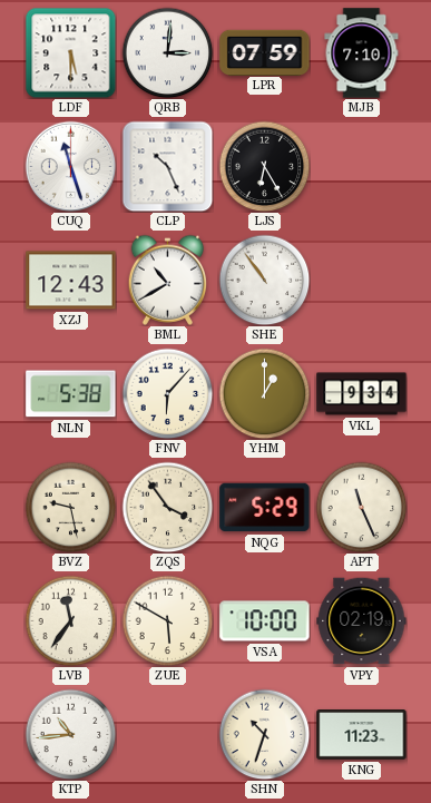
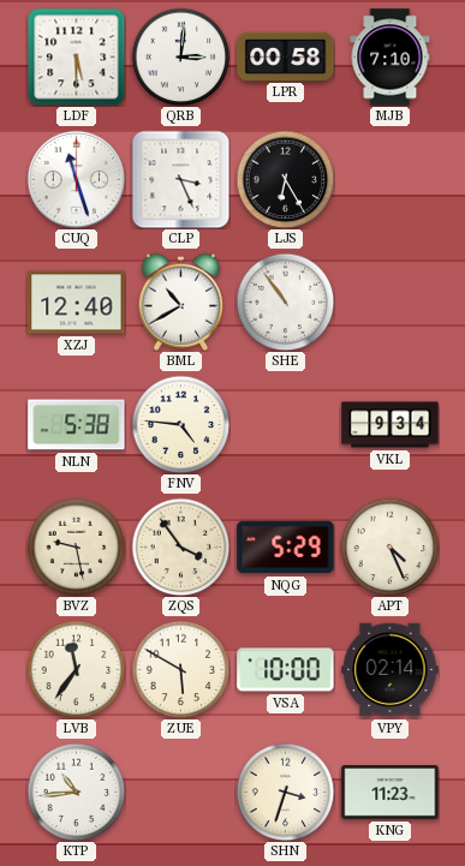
LPR: 07:59 -> 00:58 (286, 56)
CLP: 10:26 -> 3:26 (180, 179)
XZJ: 12:43 -> 12:40 (77, 303)
FNV: 6:07 -> 4:46 (180, 424)
YHM: 1:00 -> none (264, 393)
APT: 11:26 -> 4:26 (389, 547)
VPY: 02:19 -> 02:14 (391, 670)
SHN: 10:33 -> 3:33 (285, 792)
